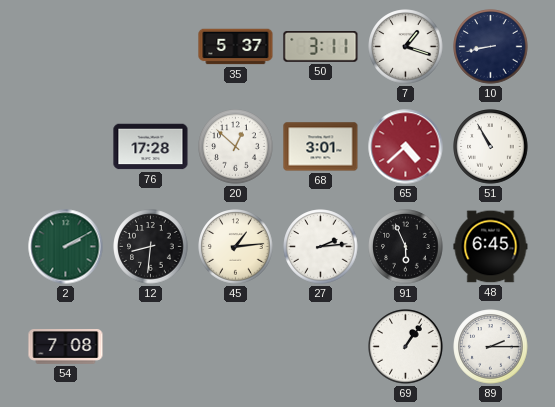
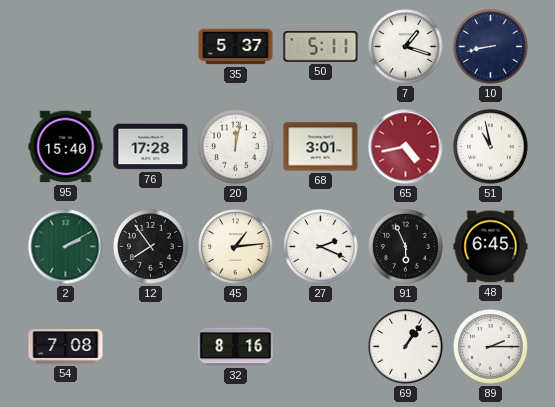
50: 3:11 -> 5:11 (321, 47)
95: none -> 15:40 (66, 147)
20: 12:52 -> 12:02 (236, 147)
65: 4:38 -> 4:43 (406, 147)
51: 10:55 -> 10:58 (491, 147)
12: 8:31 -> 7:54 (151, 247)
27: 2:14 -> 2:19 (321, 247)
32: none -> 8:16 (236, 347)
